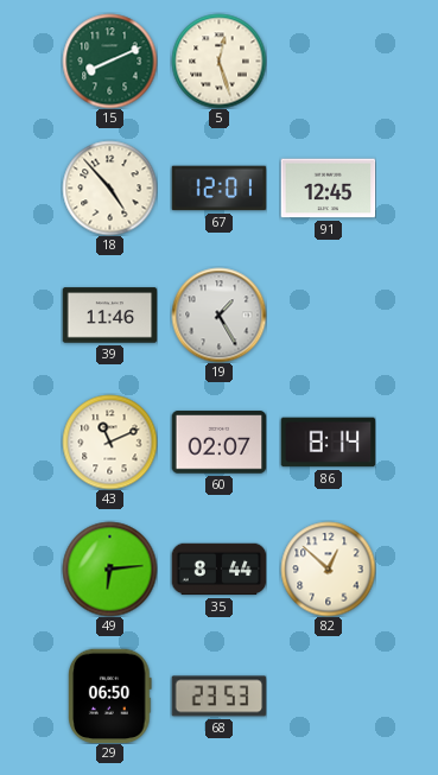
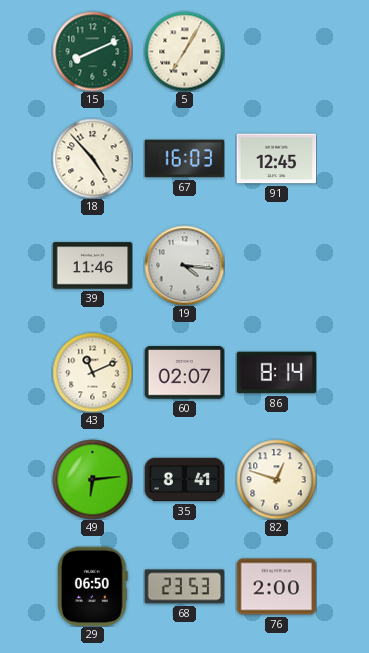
5: 12:27 -> 7:05 (184, 51)
67: 12:01 -> 16:03 (184, 159)
19: 1:25 -> 4:16 (184, 265)
35: 8:44 -> 8:41 (184, 480)
82: 12:52 -> 12:48 (276, 479)
76: none -> 2:00 (276, 587)
